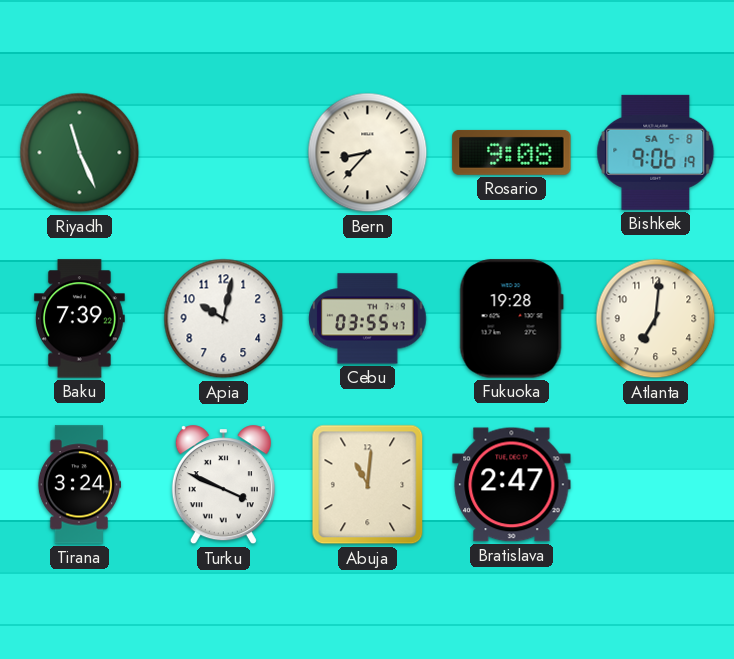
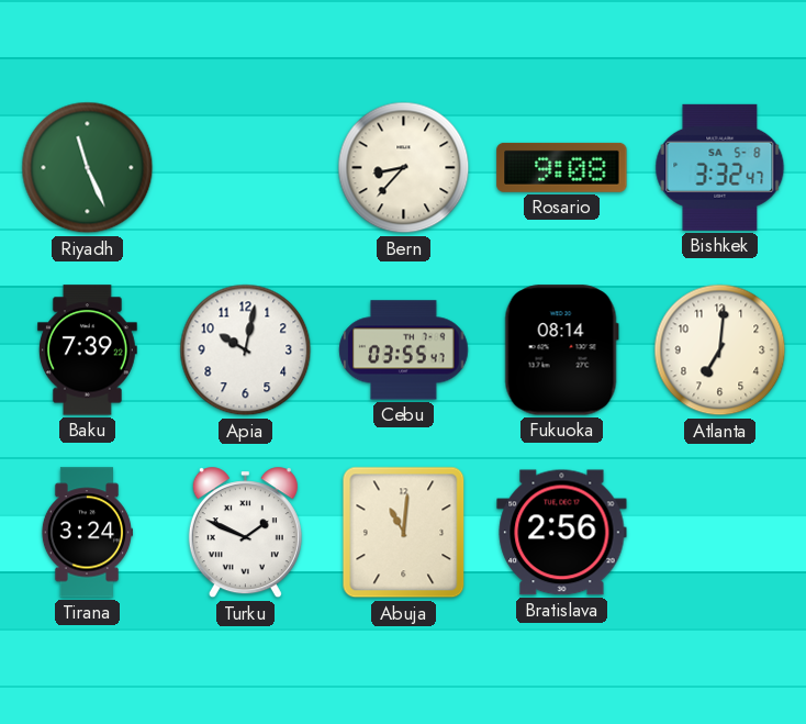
Bishkek: 9:06 -> 3:32 (720, 167)
Fukuoka: 19:28 -> 08:14 (561, 350)
Turku: 3:49 -> 1:49 (245, 533)
Bratislava: 2:47 -> 2:56 (562, 533)
